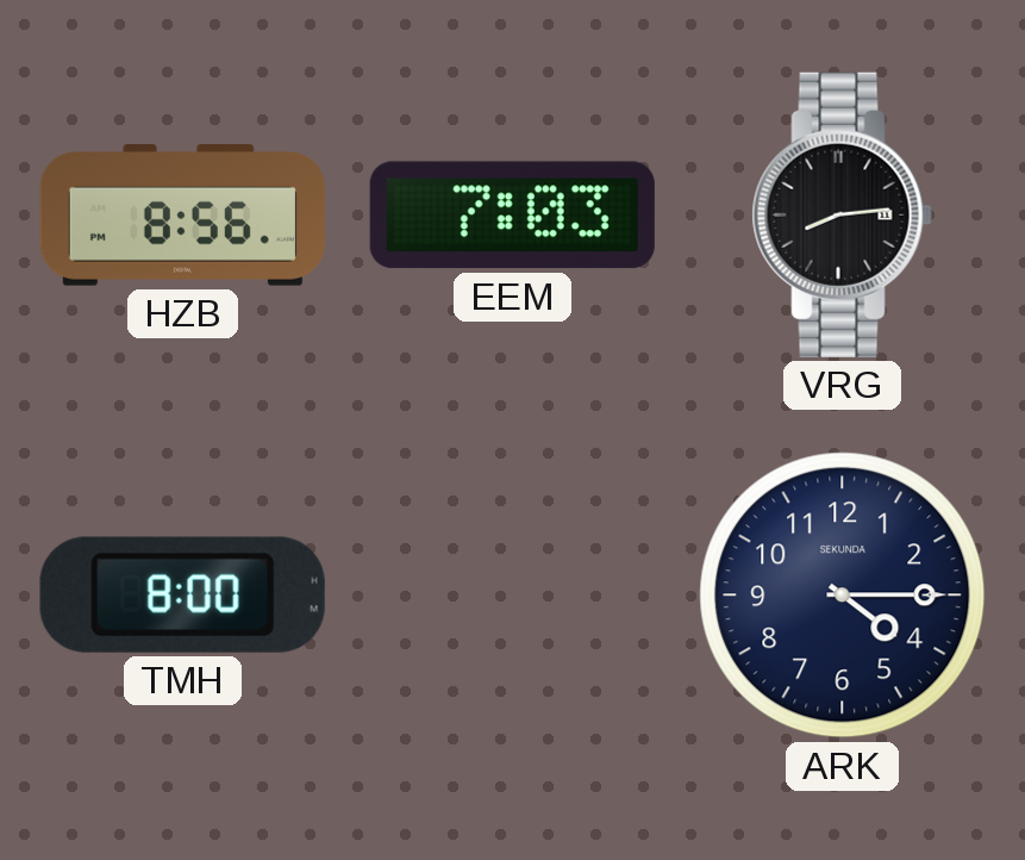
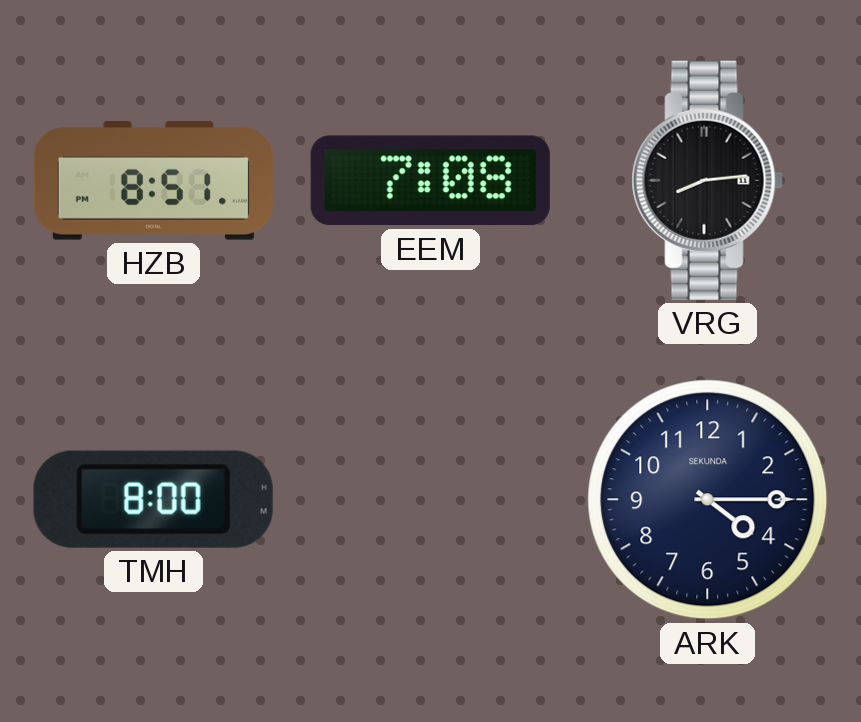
HZB: 8:56 -> 8:51 (153, 181)
EEM: 7:03 -> 7:08 (430, 181)
